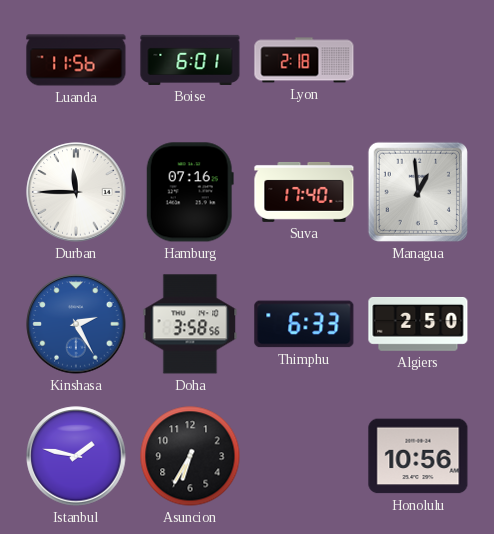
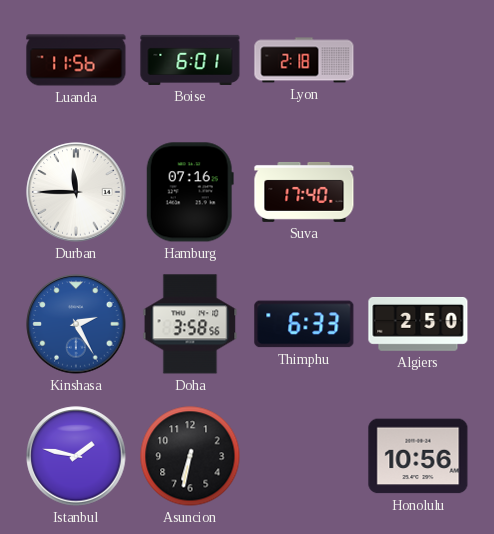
Managua: 12:59 -> none (418, 192)
Asuncion: 6:35 -> 6:32 (190, 456)
